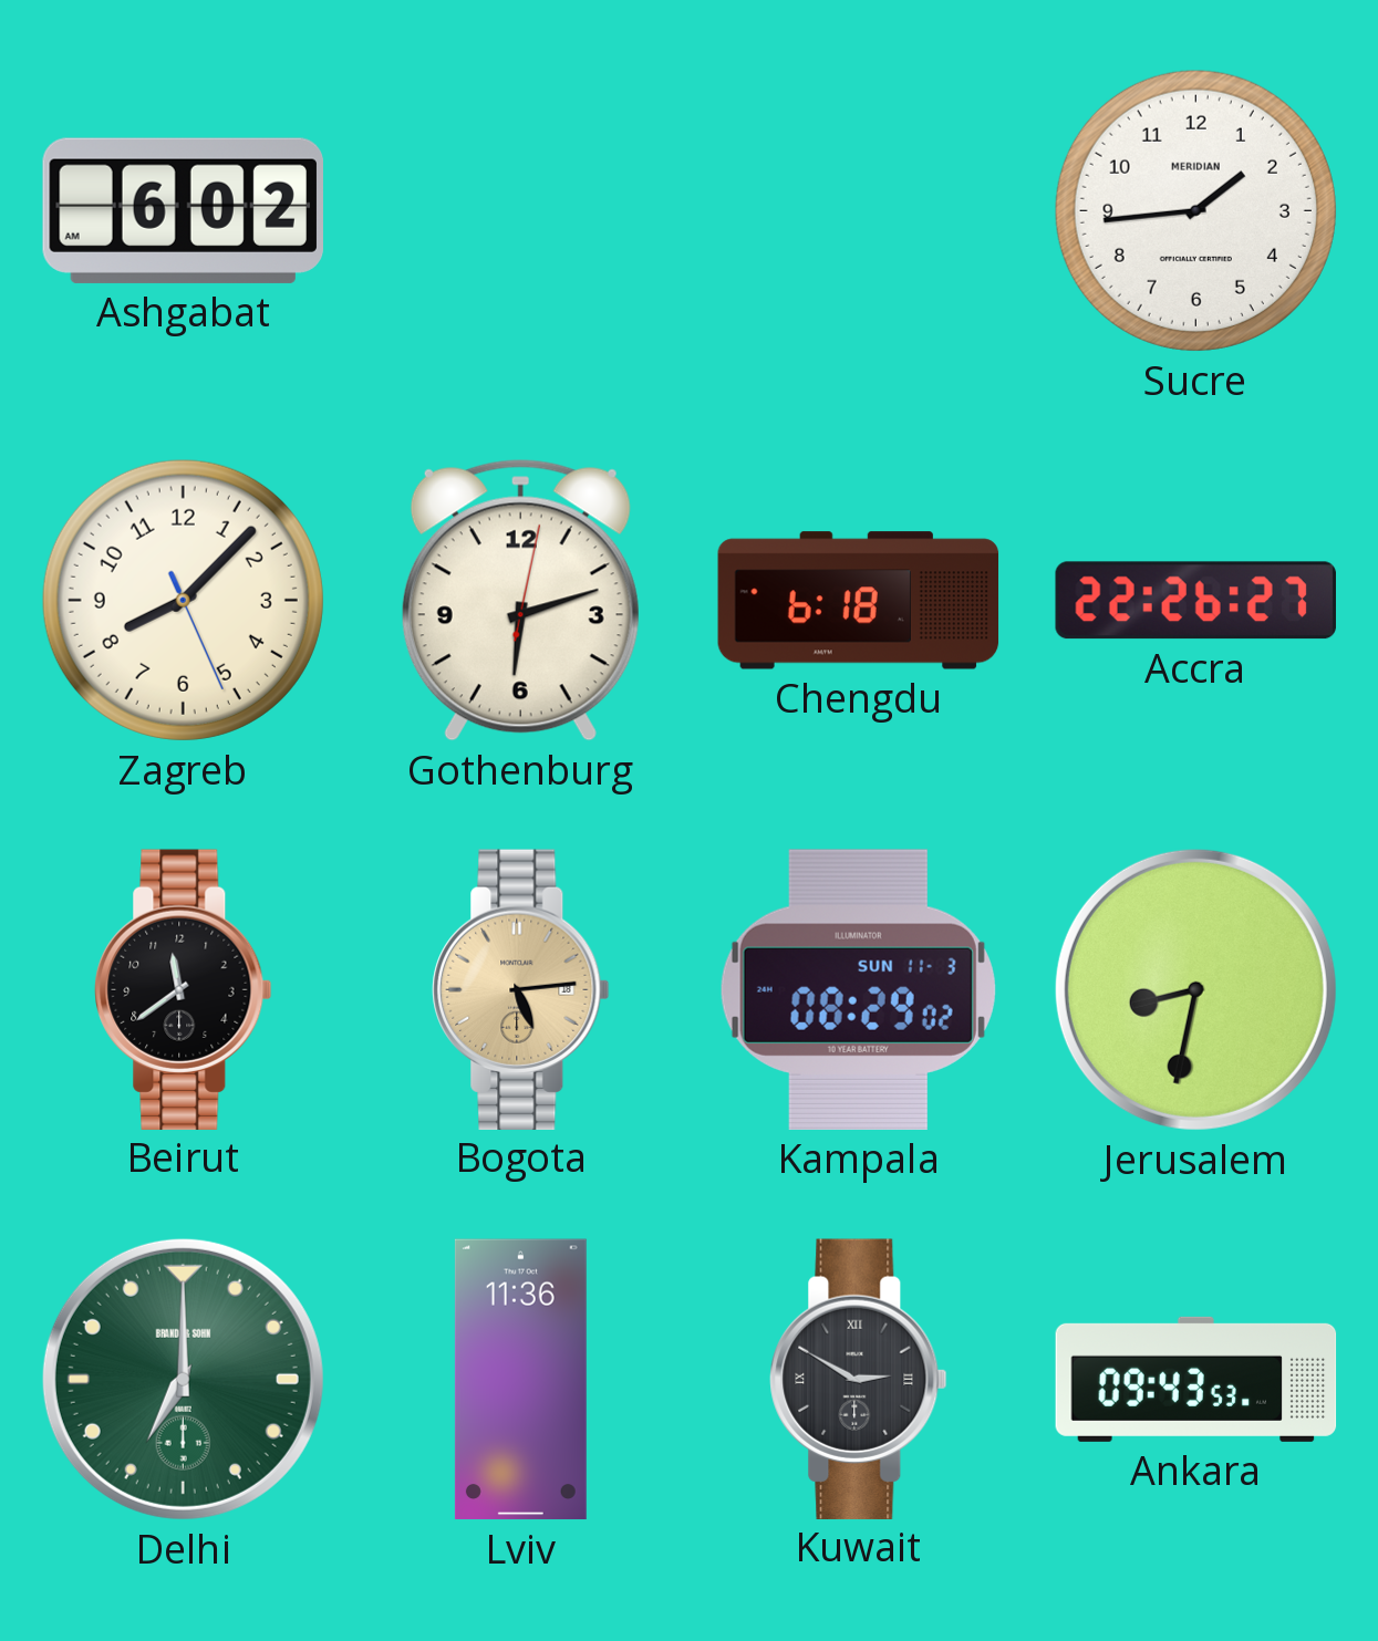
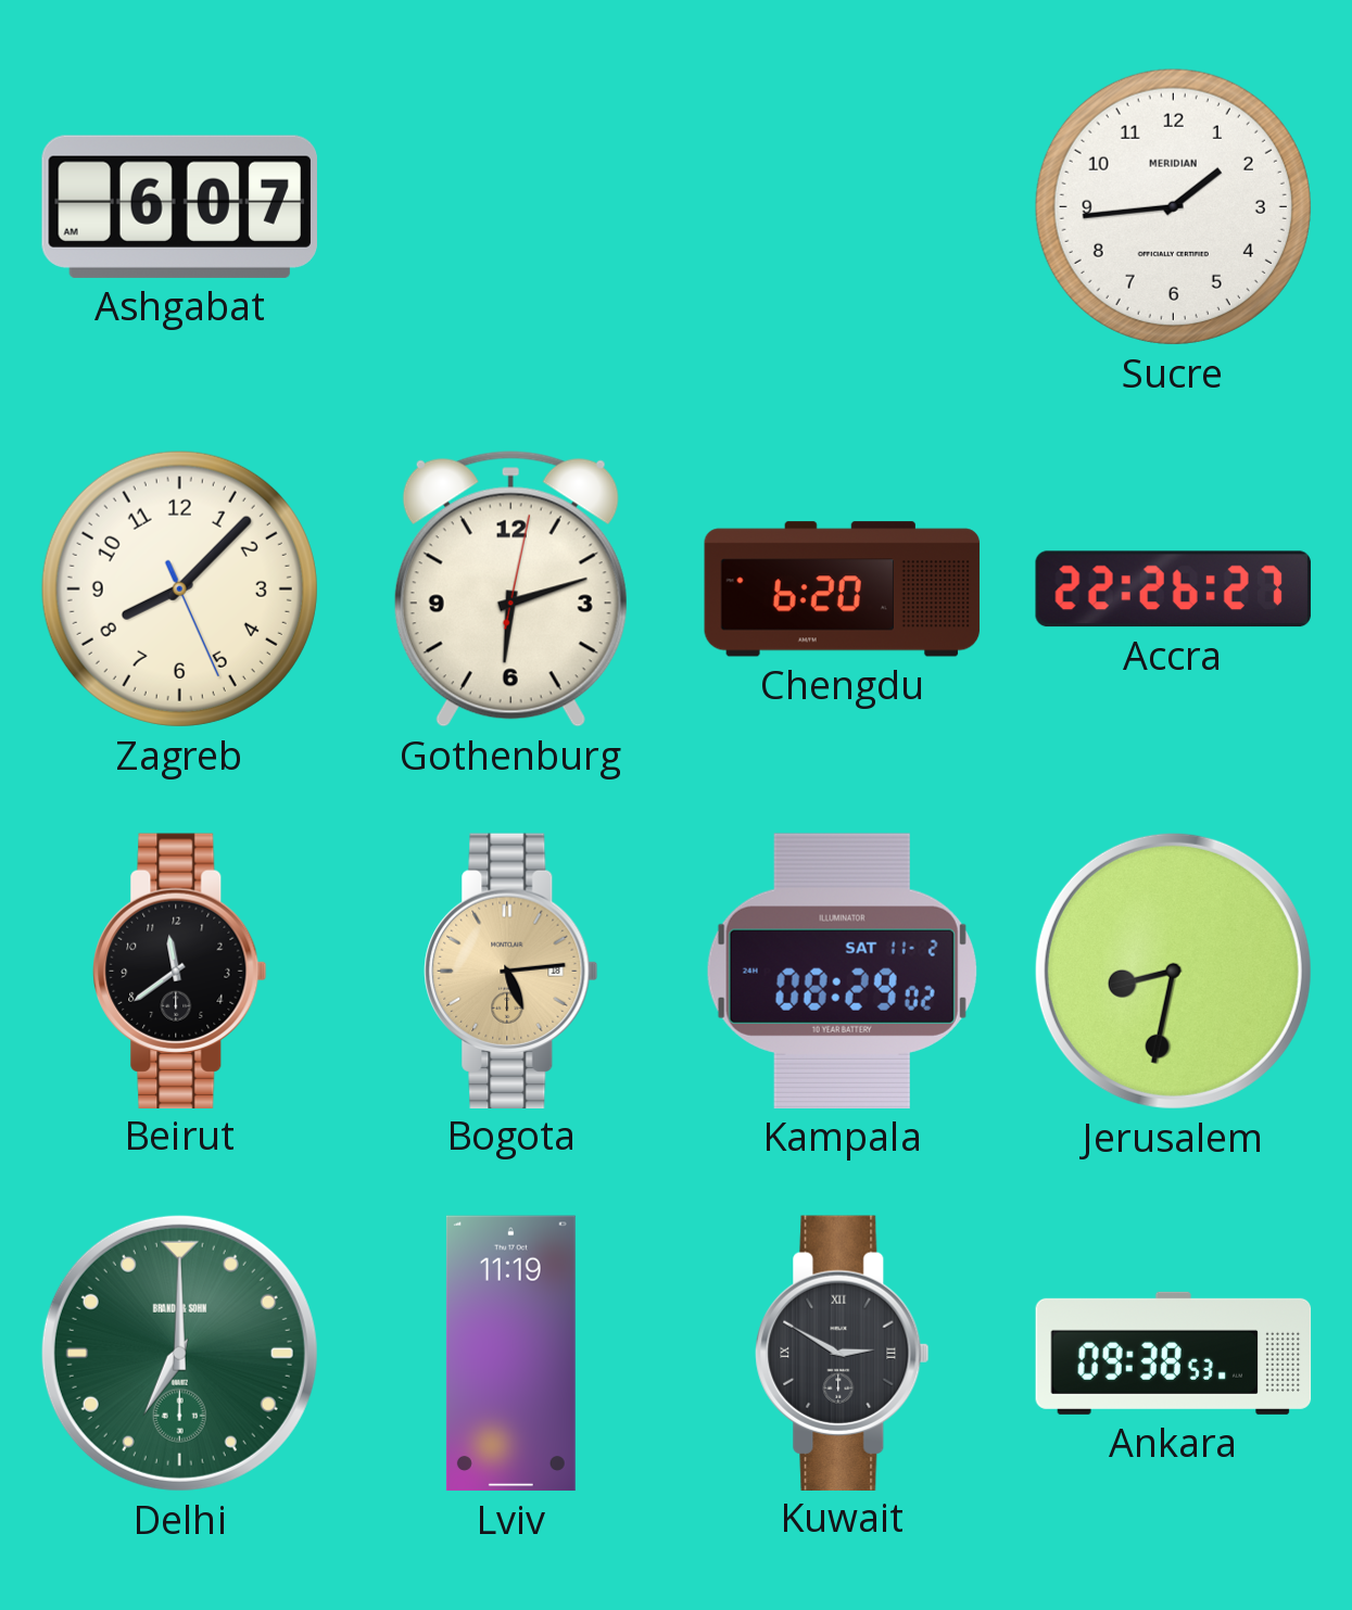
Ashgabat: 6:02 -> 6:07 (179, 206)
Chengdu: 6:18 -> 6:20 (843, 590)
Kampala date: SUN 11-3 -> SAT 11-2 (842, 971)
Lviv: 11:36 -> 11:19 (510, 1354)
Ankara: 09:43 -> 09:38 (1174, 1353)
